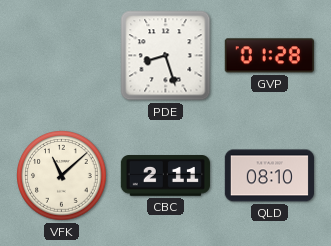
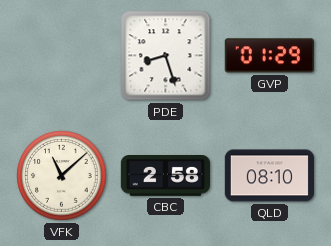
GVP: 01:28 -> 01:29 (269, 56)
CBC: 2:11 -> 2:58 (165, 176)
